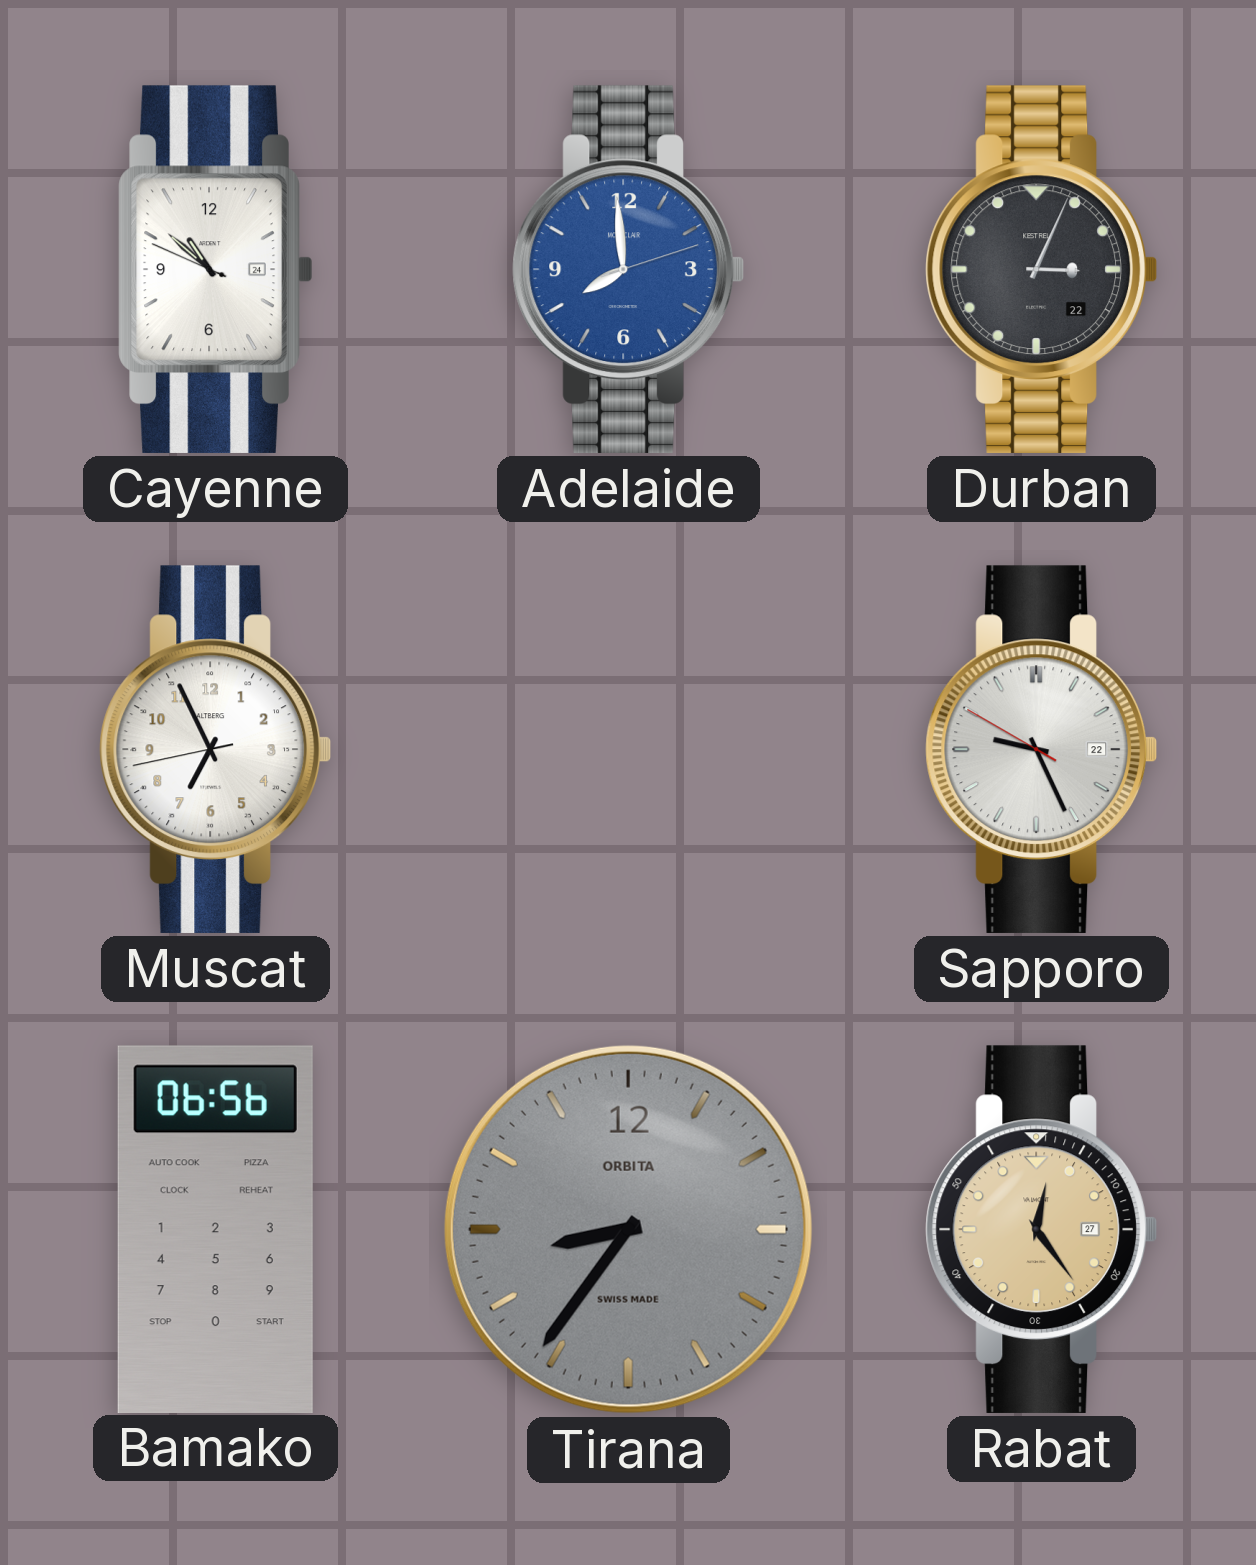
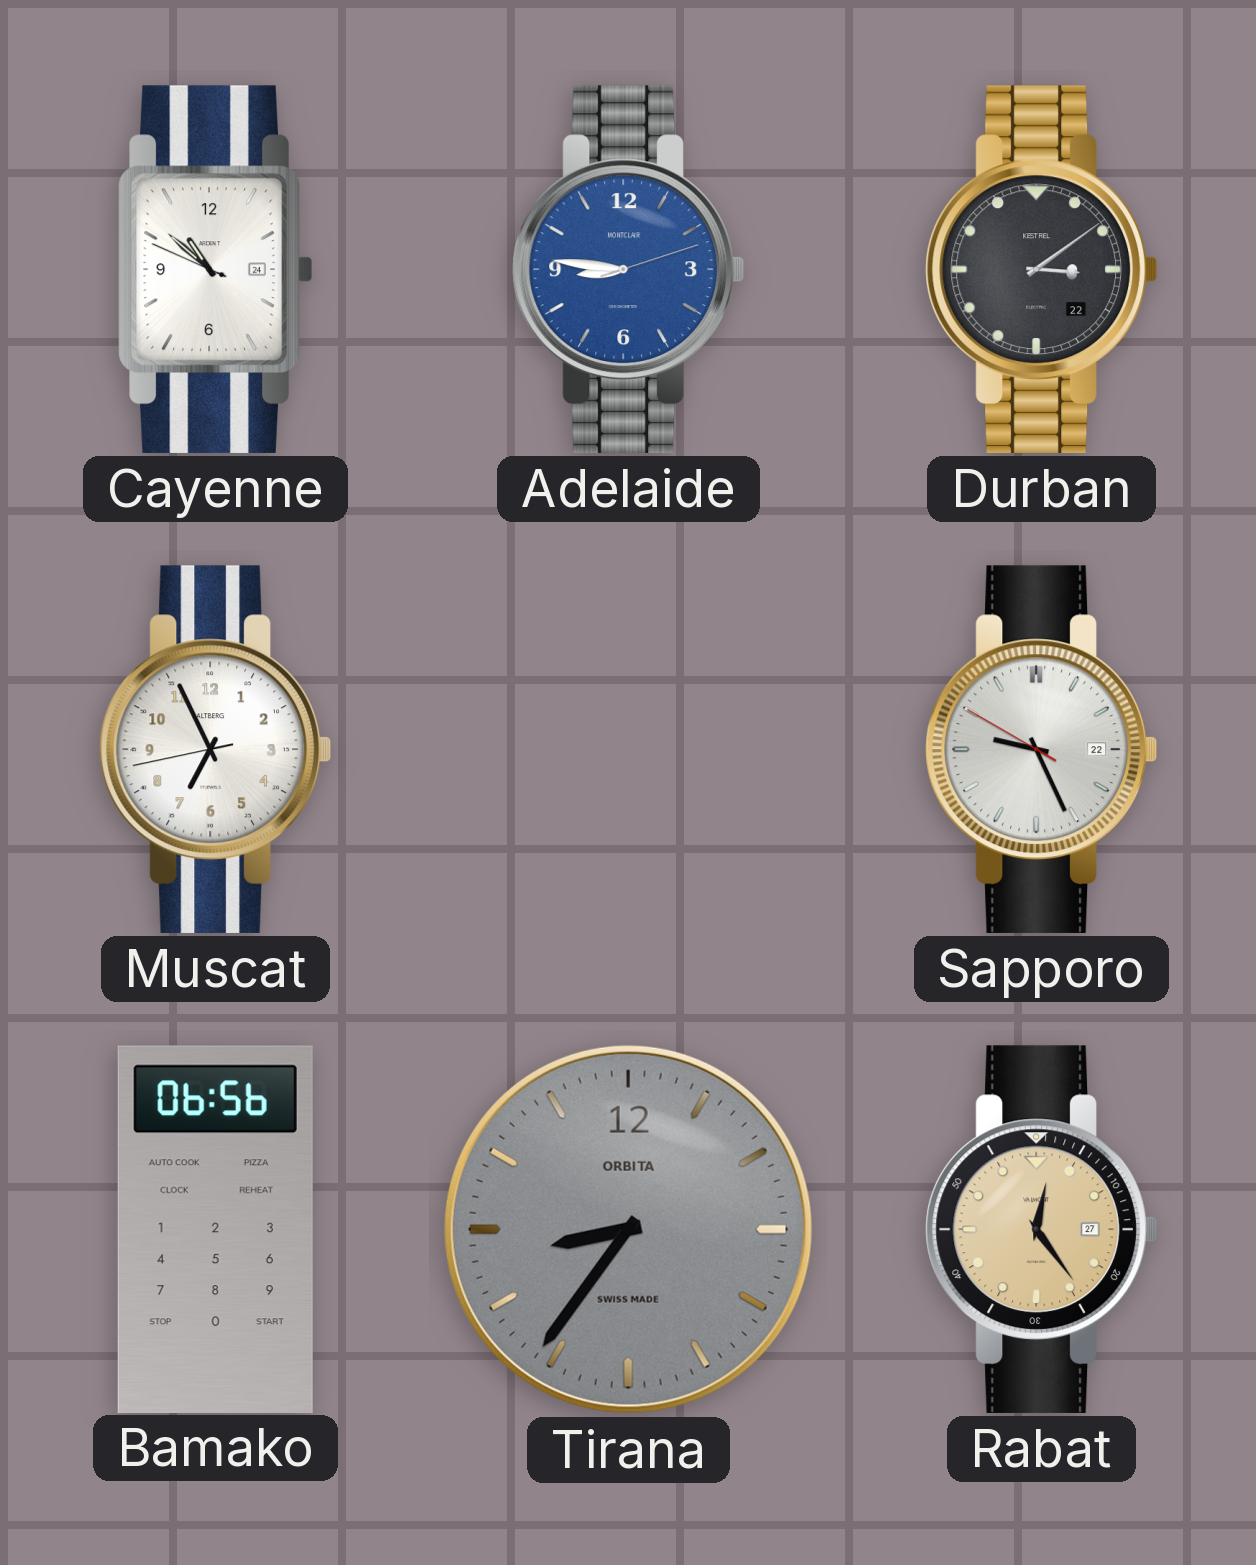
Adelaide: 7:59 -> 8:46 (628, 269)
Durban: 3:04 -> 3:09 (1041, 269)
